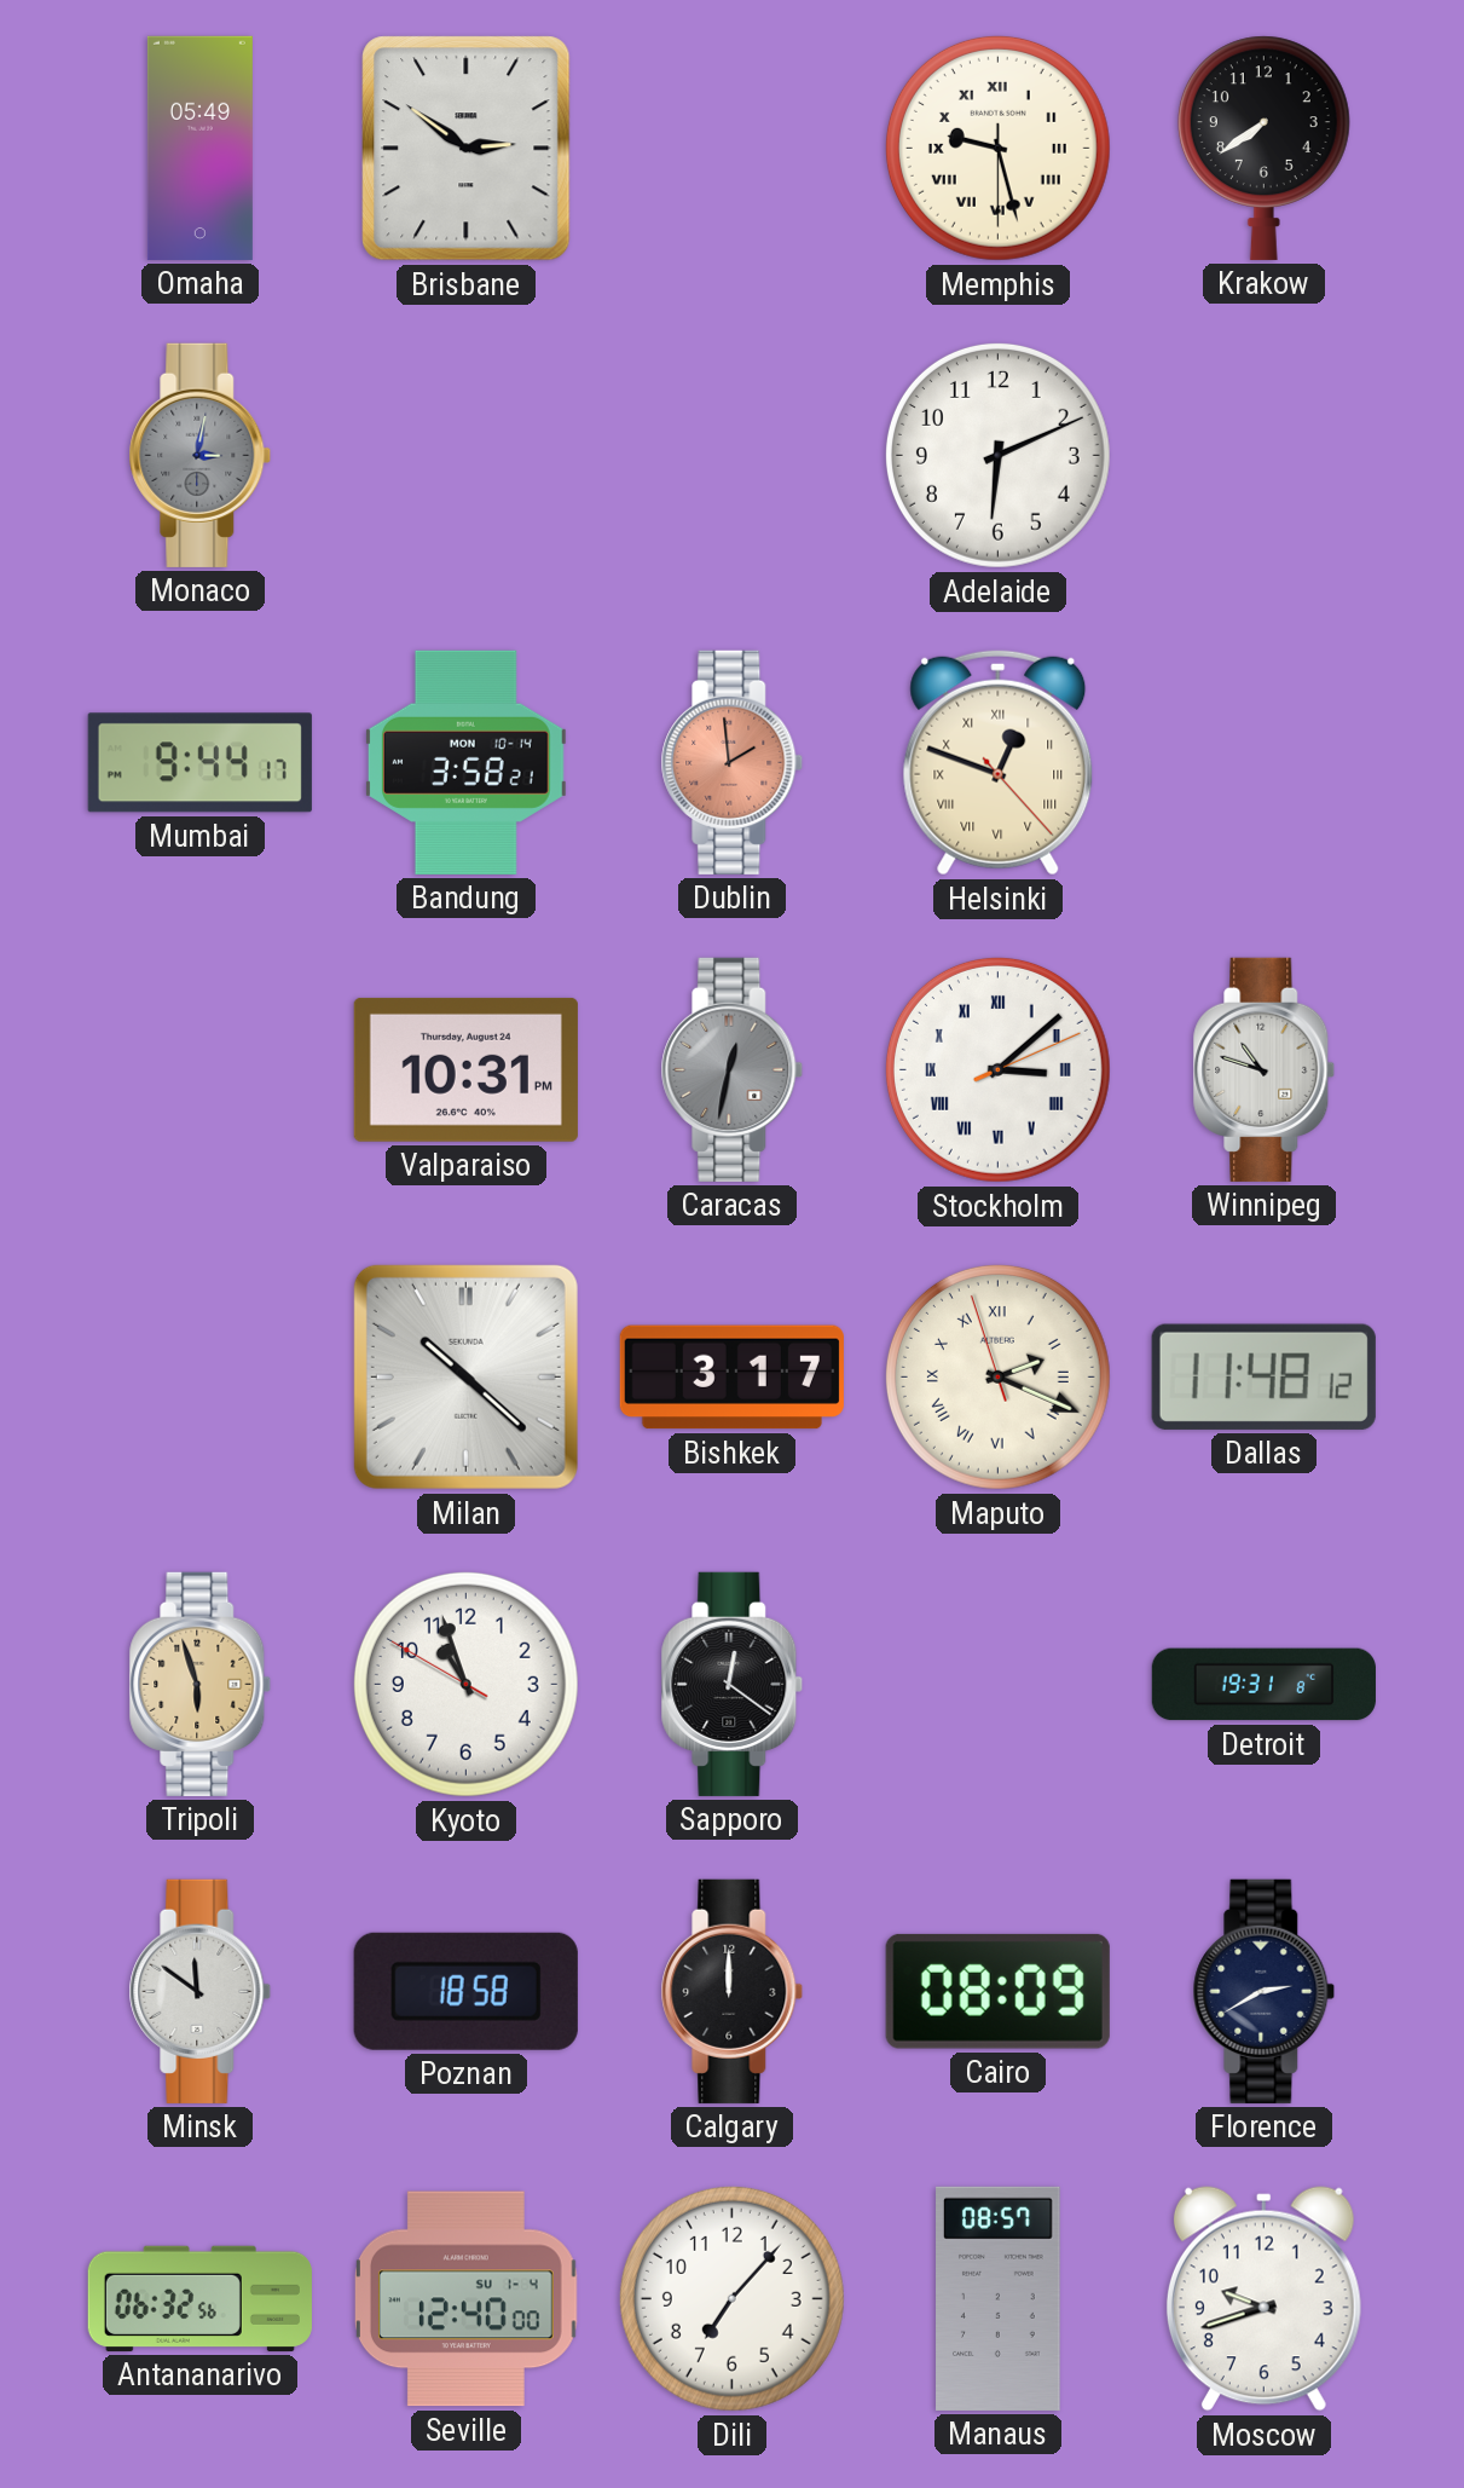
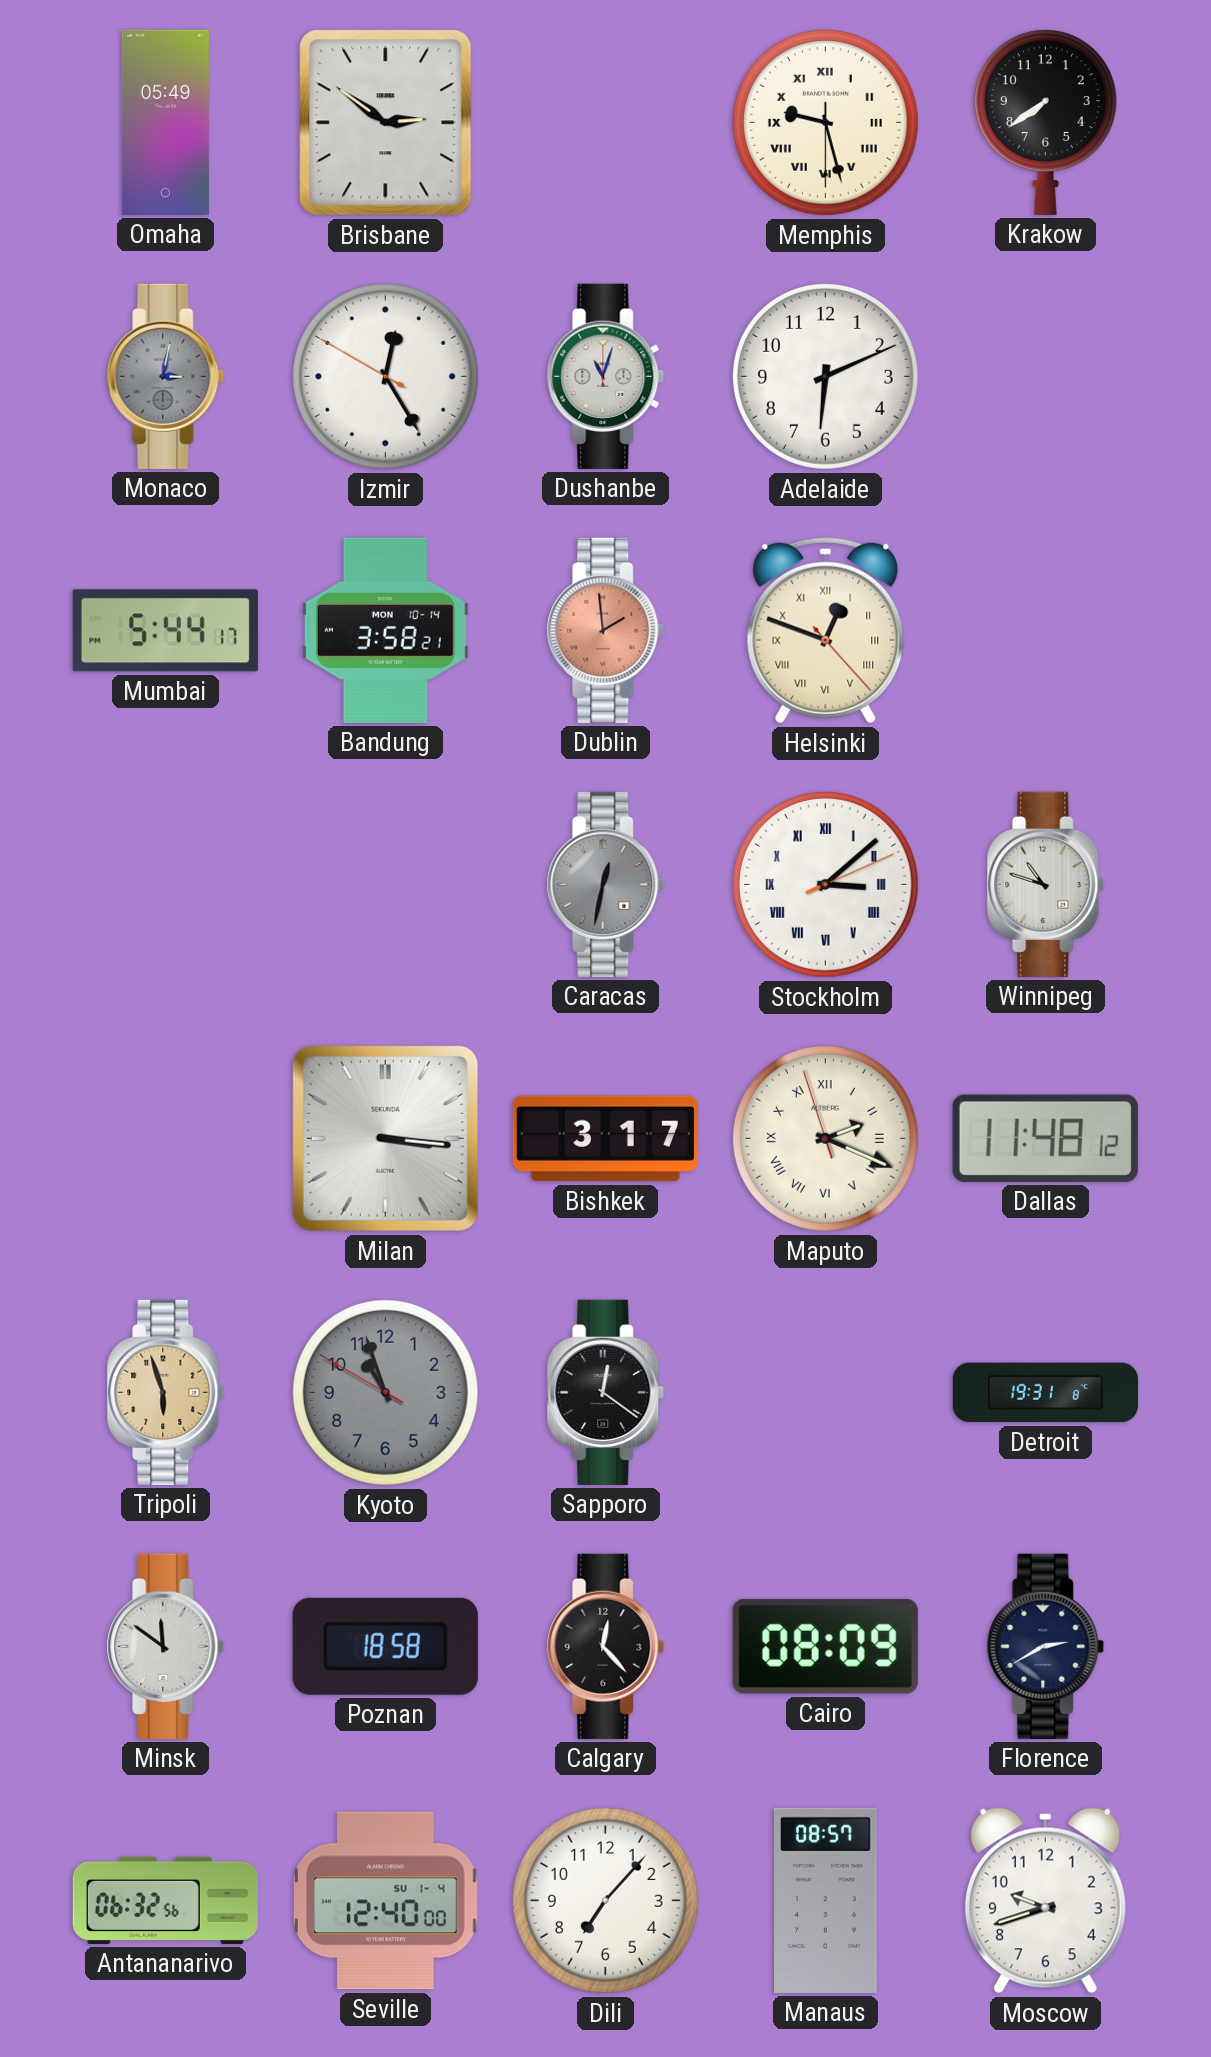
Izmir: none -> 12:24 (385, 376)
Dushanbe: none -> 11:03 (606, 376)
Mumbai: 9:44 -> 5:44 (165, 631)
Valparaiso: 10:31 -> none (465, 1069)
Milan: 10:22 -> 3:16 (385, 1138)
Kyoto dial: white -> grey (385, 1392)
Calgary: 12:00 -> 12:23 (606, 1646)
